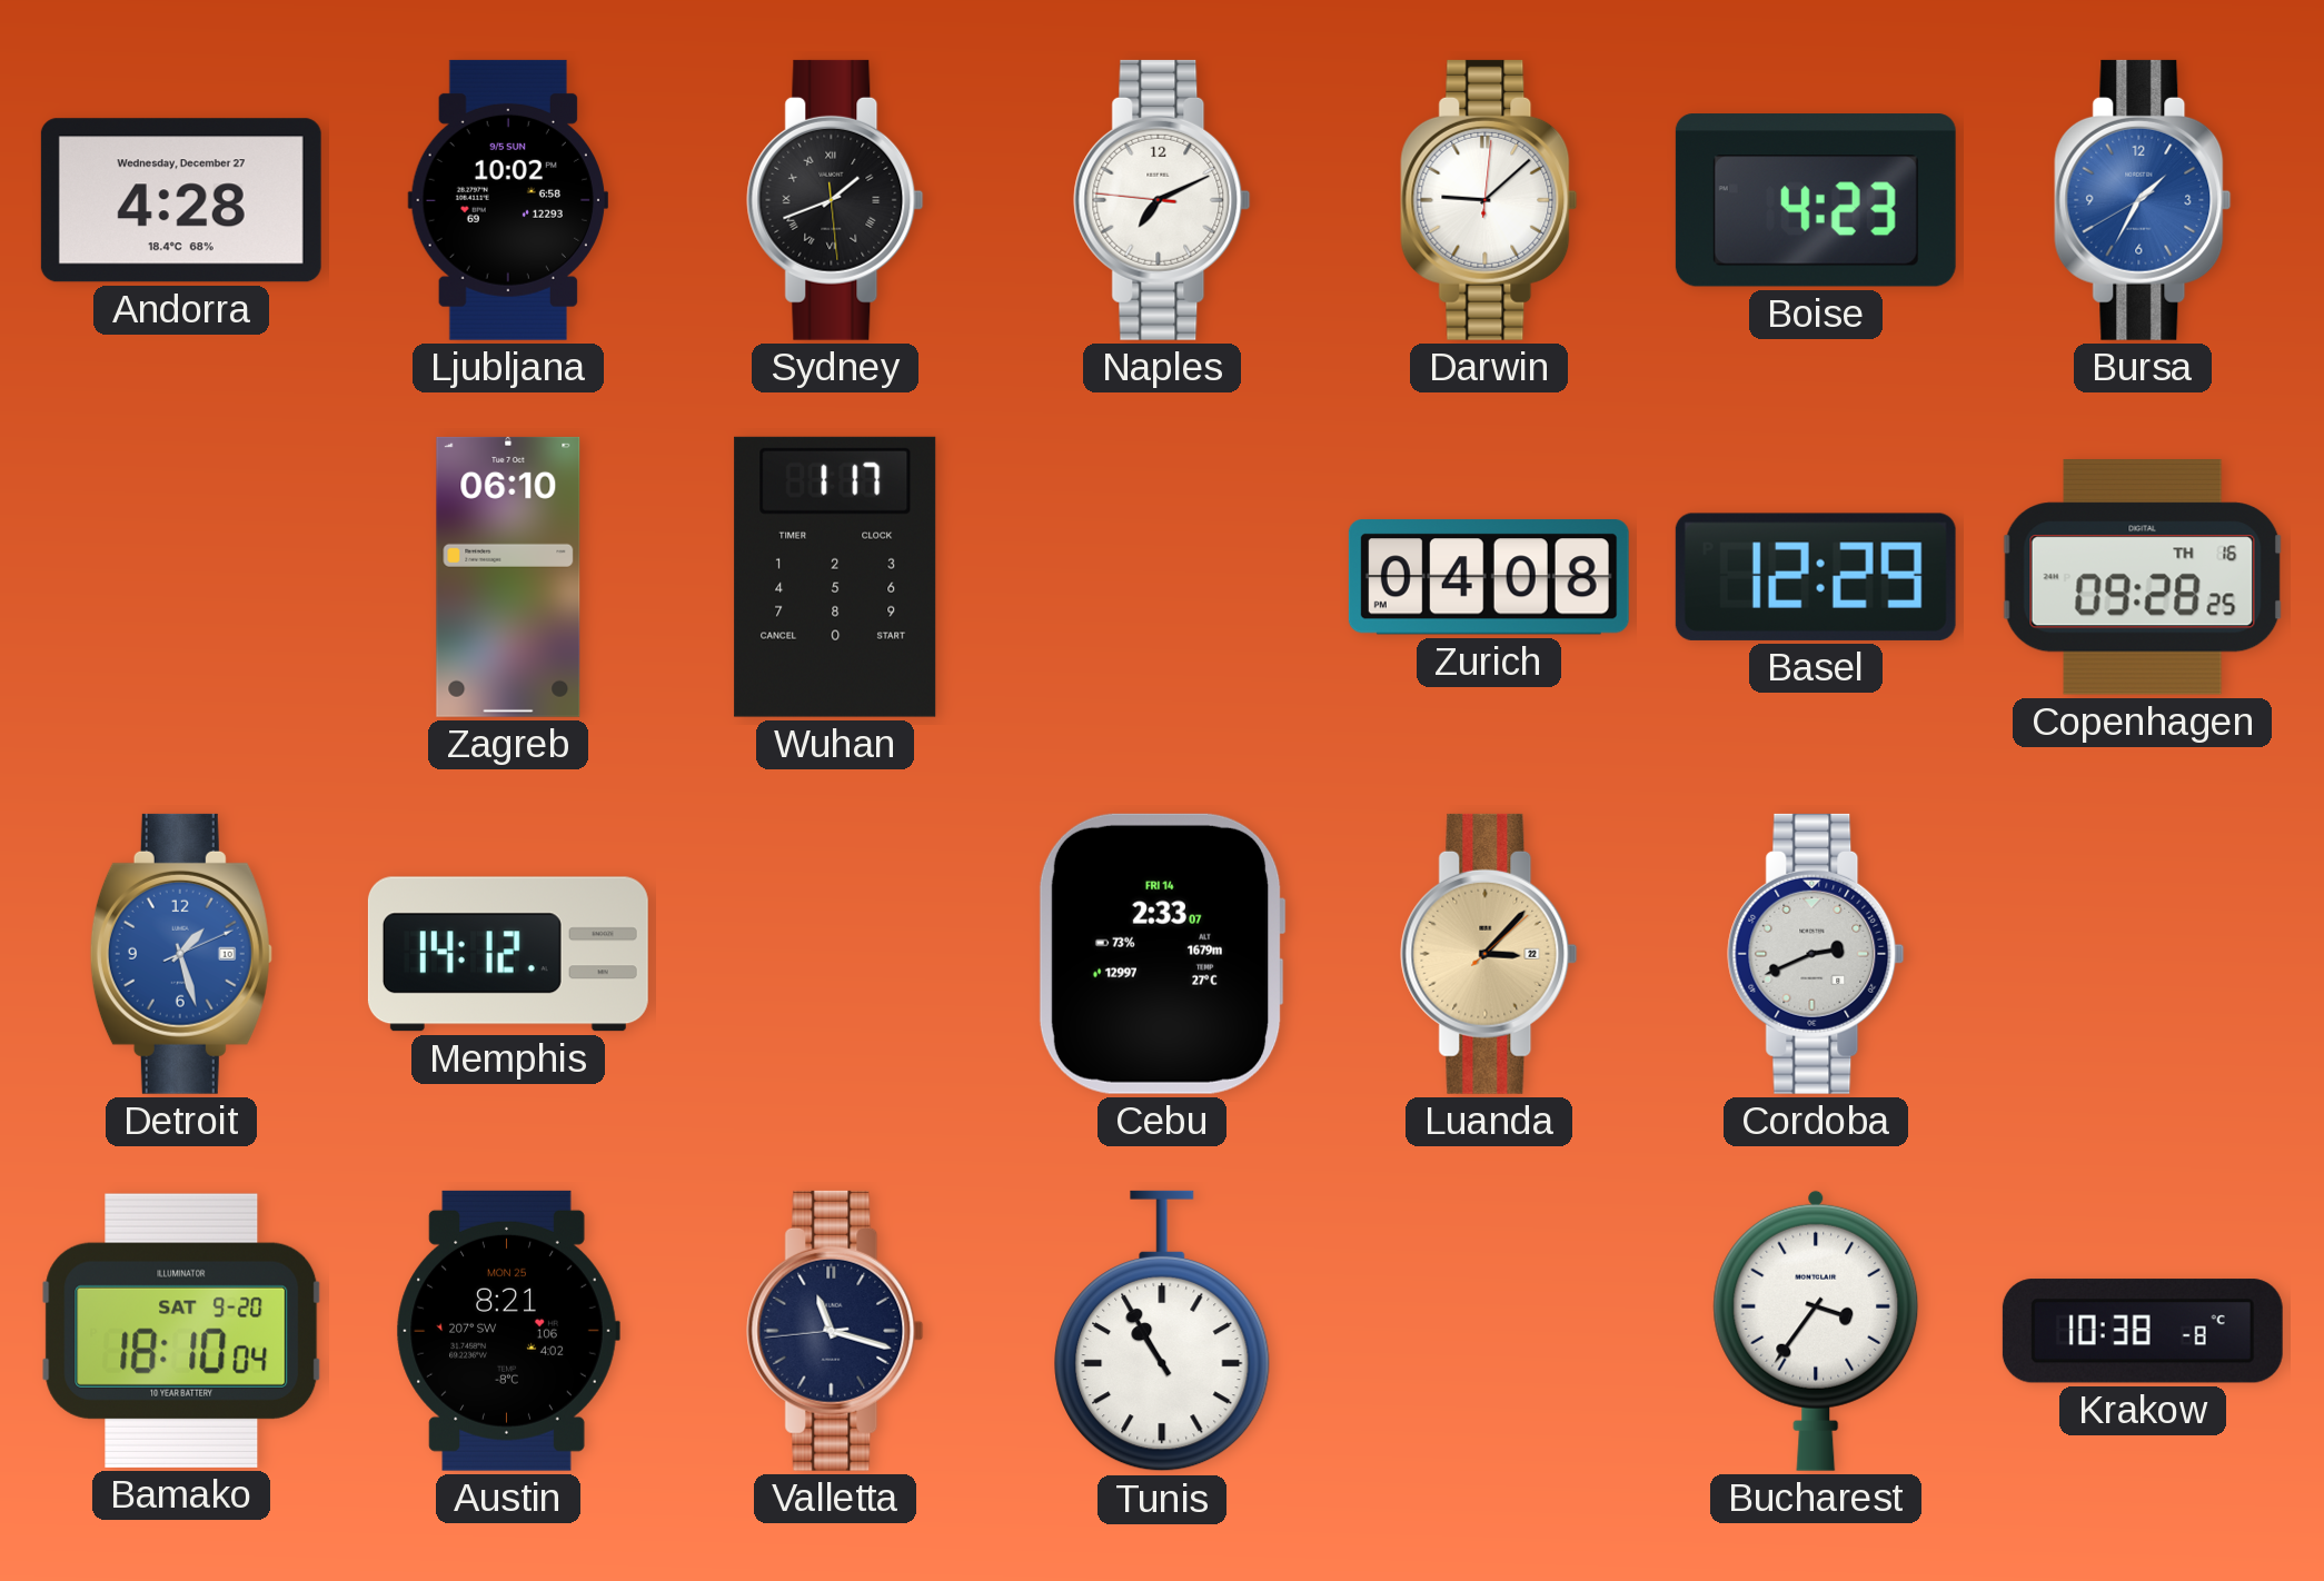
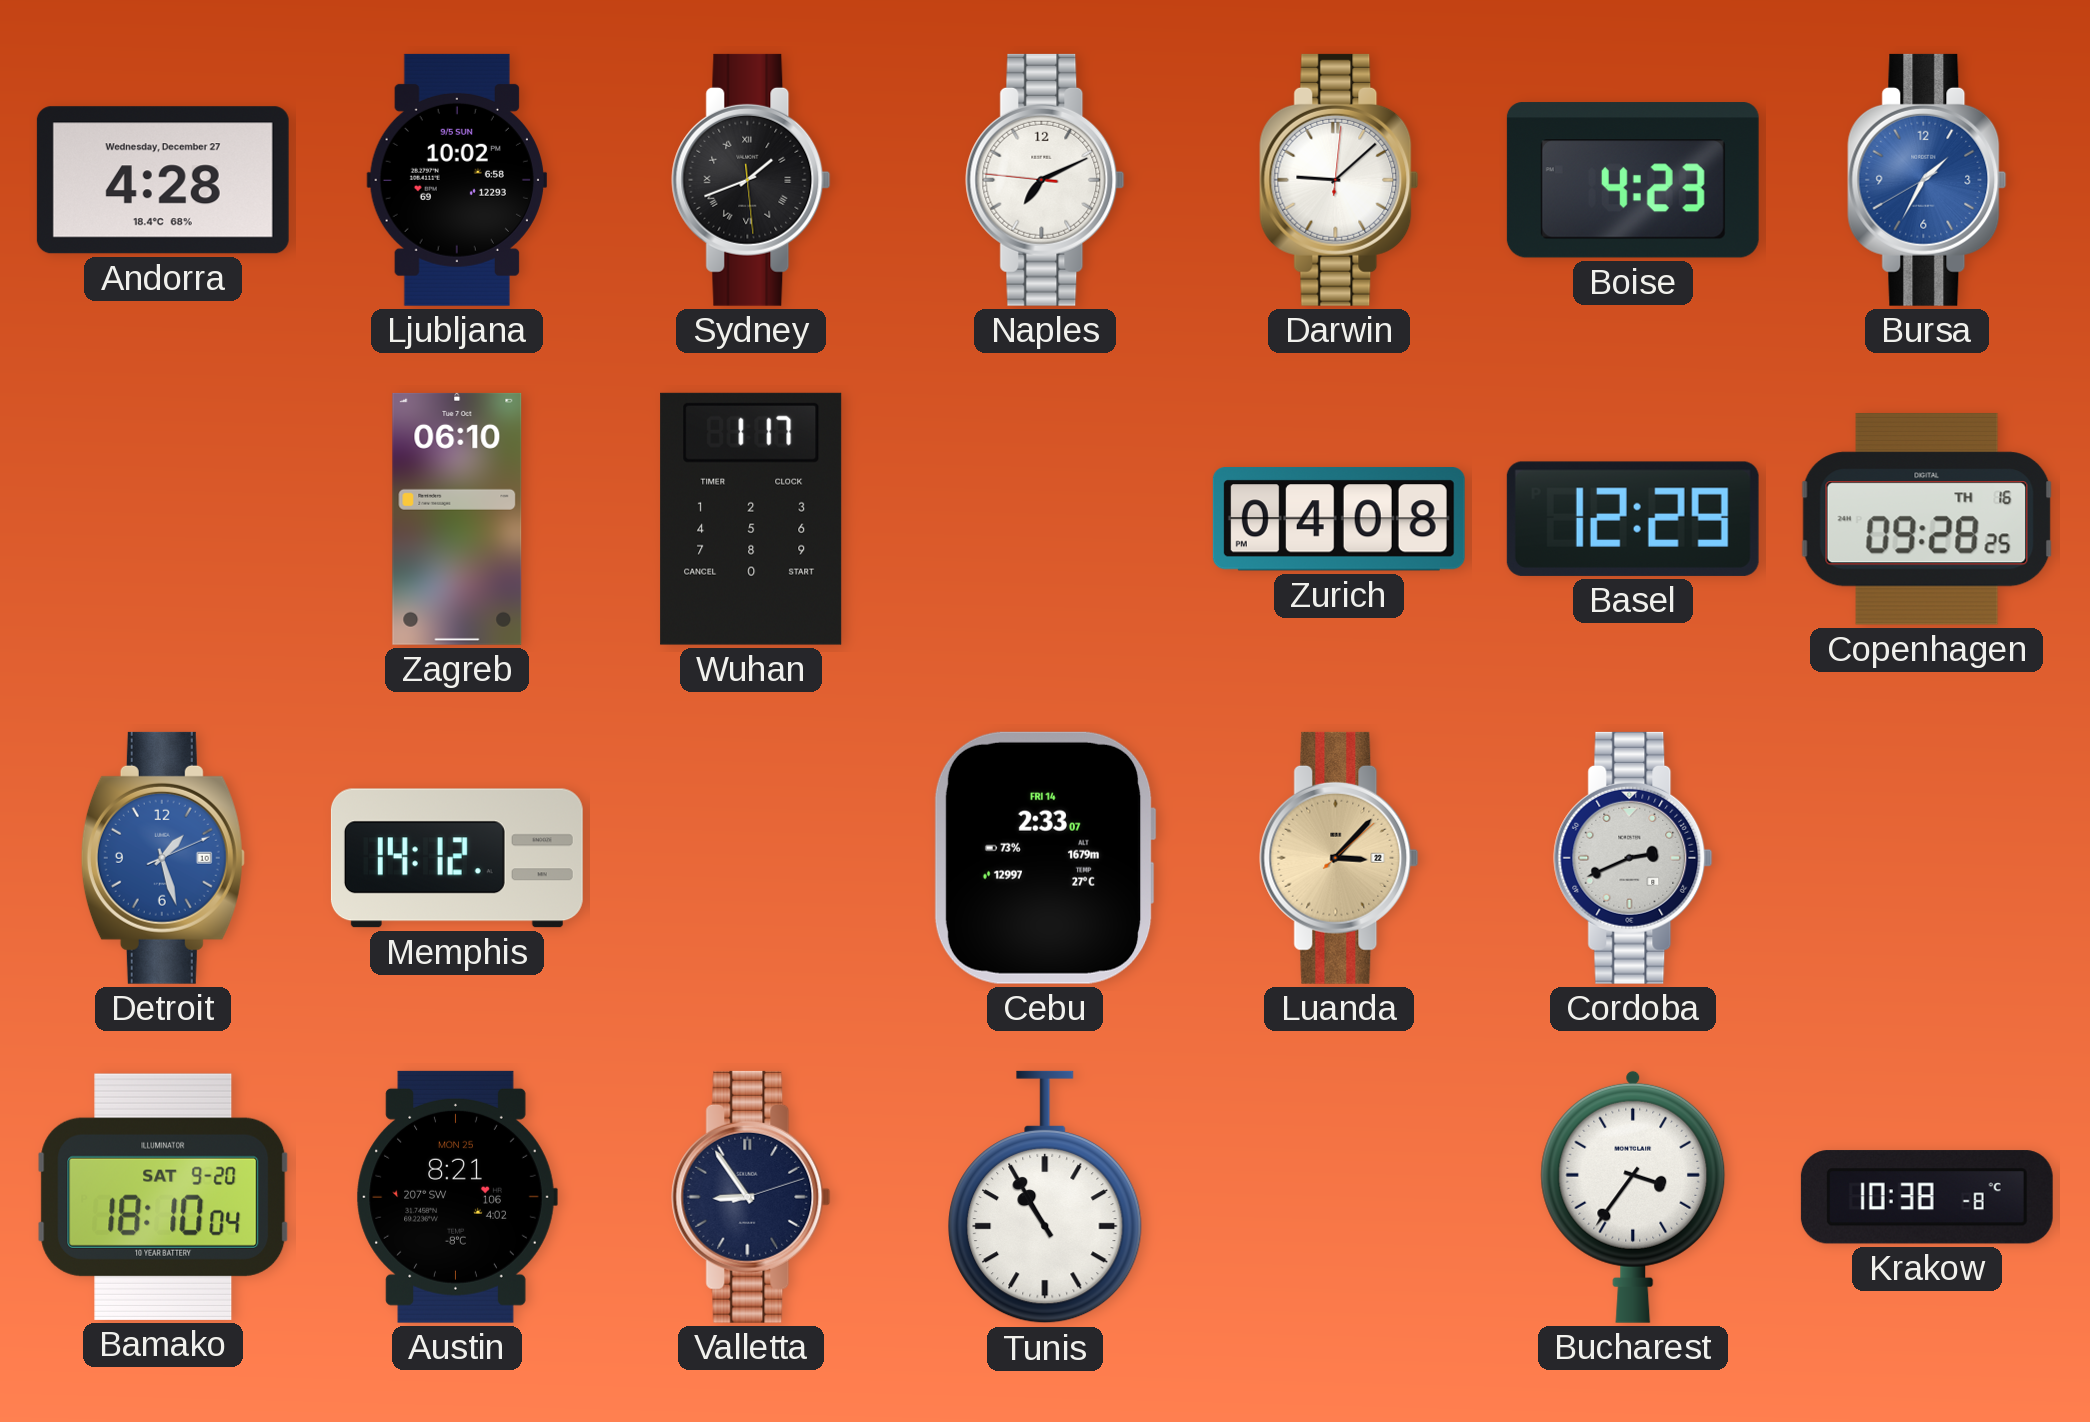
Valletta: 11:17 -> 8:54 (751, 1197)
